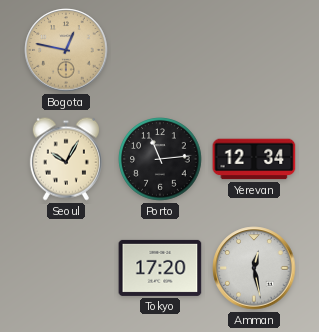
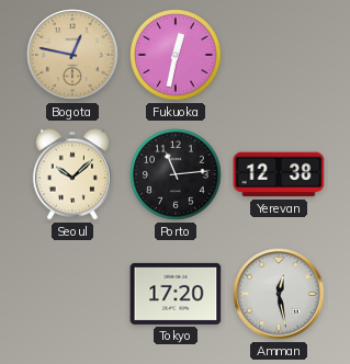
Fukuoka: none -> 12:32 (176, 55)
Seoul: 10:05 -> 10:08 (72, 174)
Yerevan: 12:34 -> 12:38 (279, 174)
